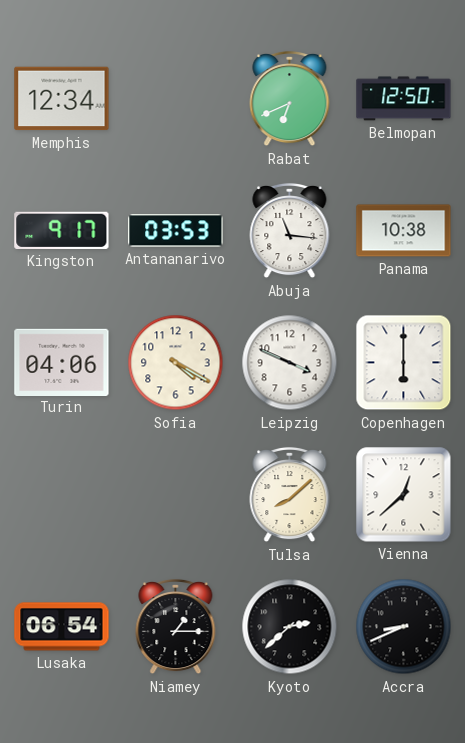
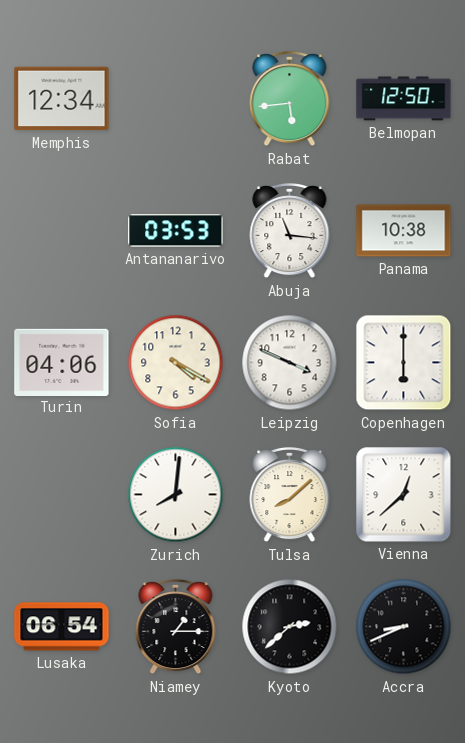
Rabat: 6:41 -> 5:44 (290, 99)
Kingston: 9:17 -> none (62, 230)
Zurich: none -> 8:01 (176, 495)
